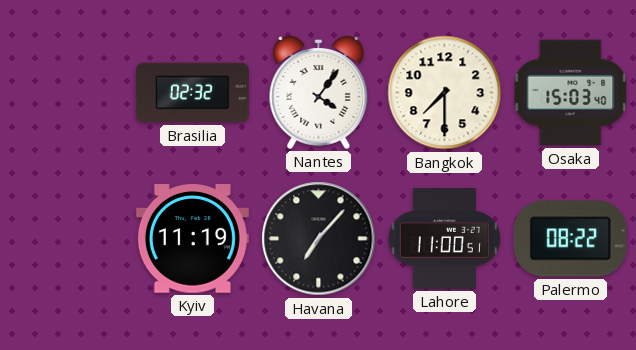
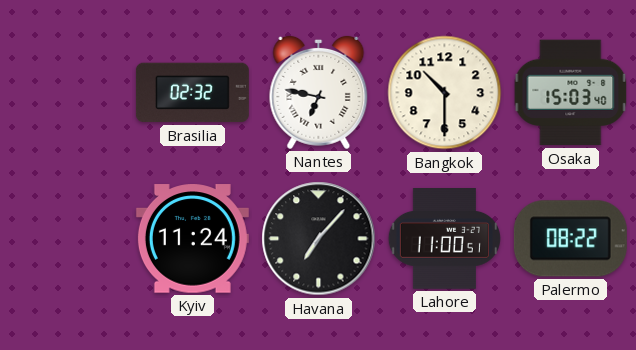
Nantes: 4:06 -> 6:47 (319, 92)
Bangkok: 7:30 -> 10:30 (445, 93)
Kyiv: 11:19 -> 11:24 (192, 239)
